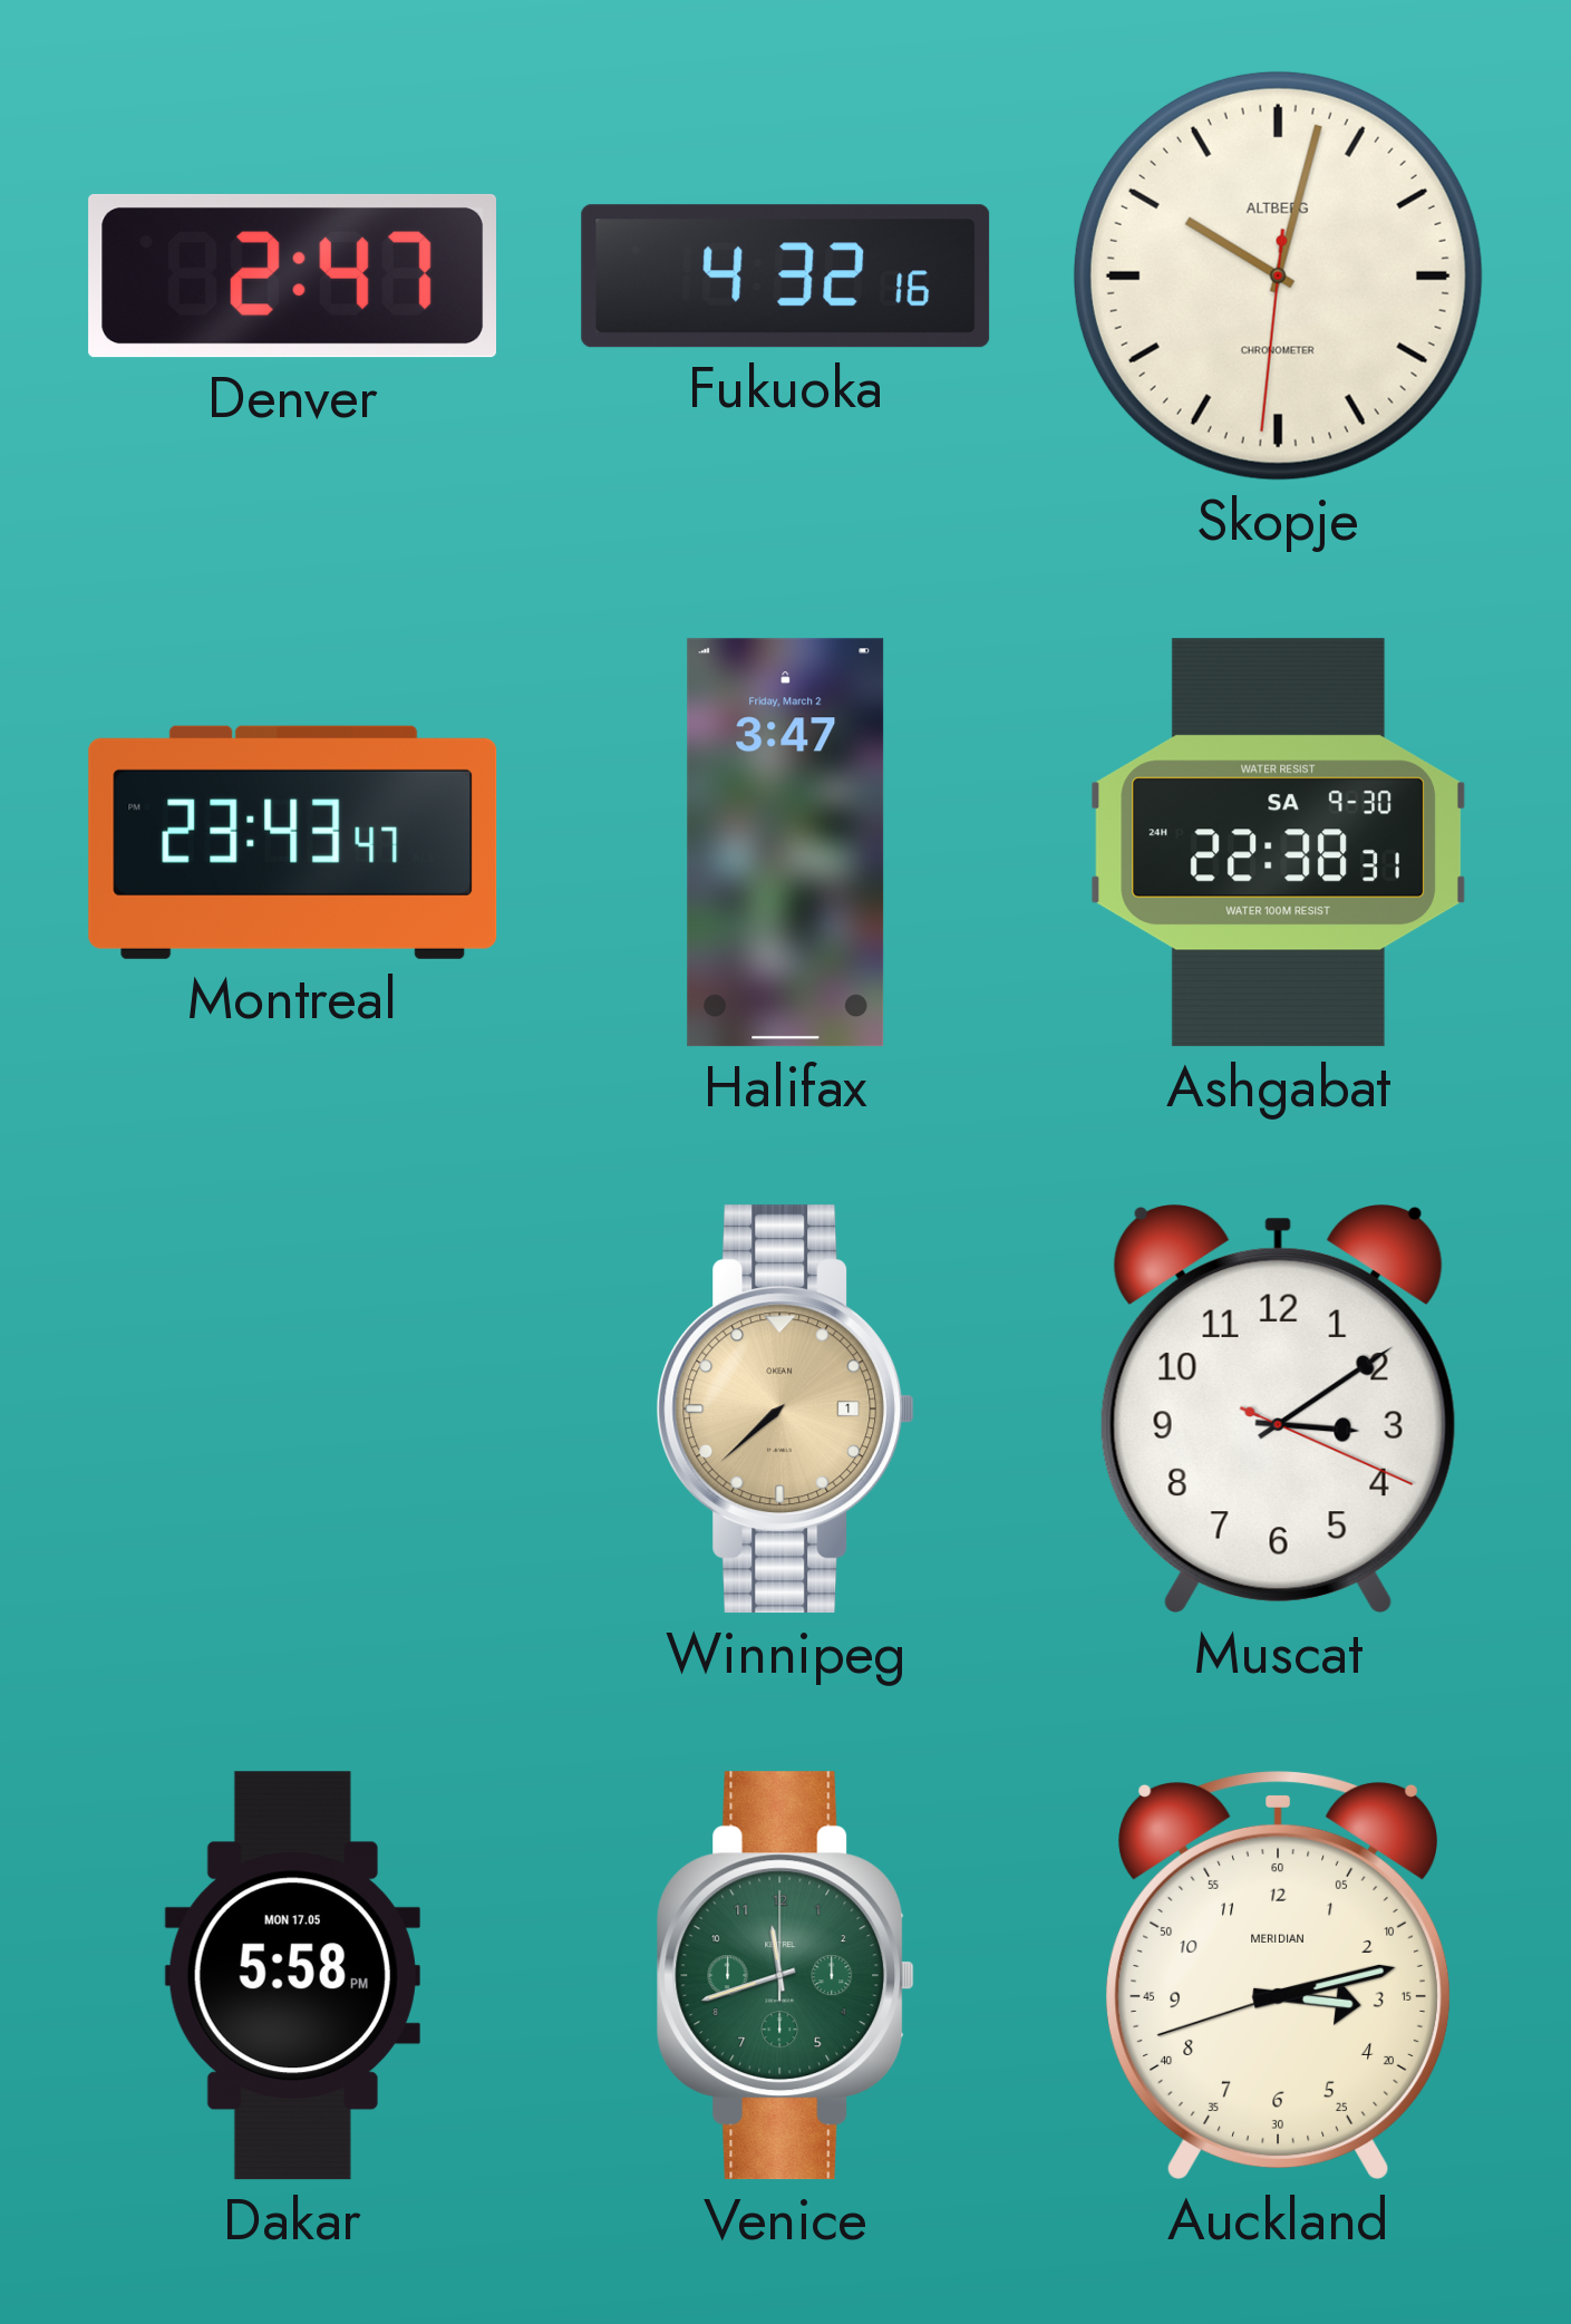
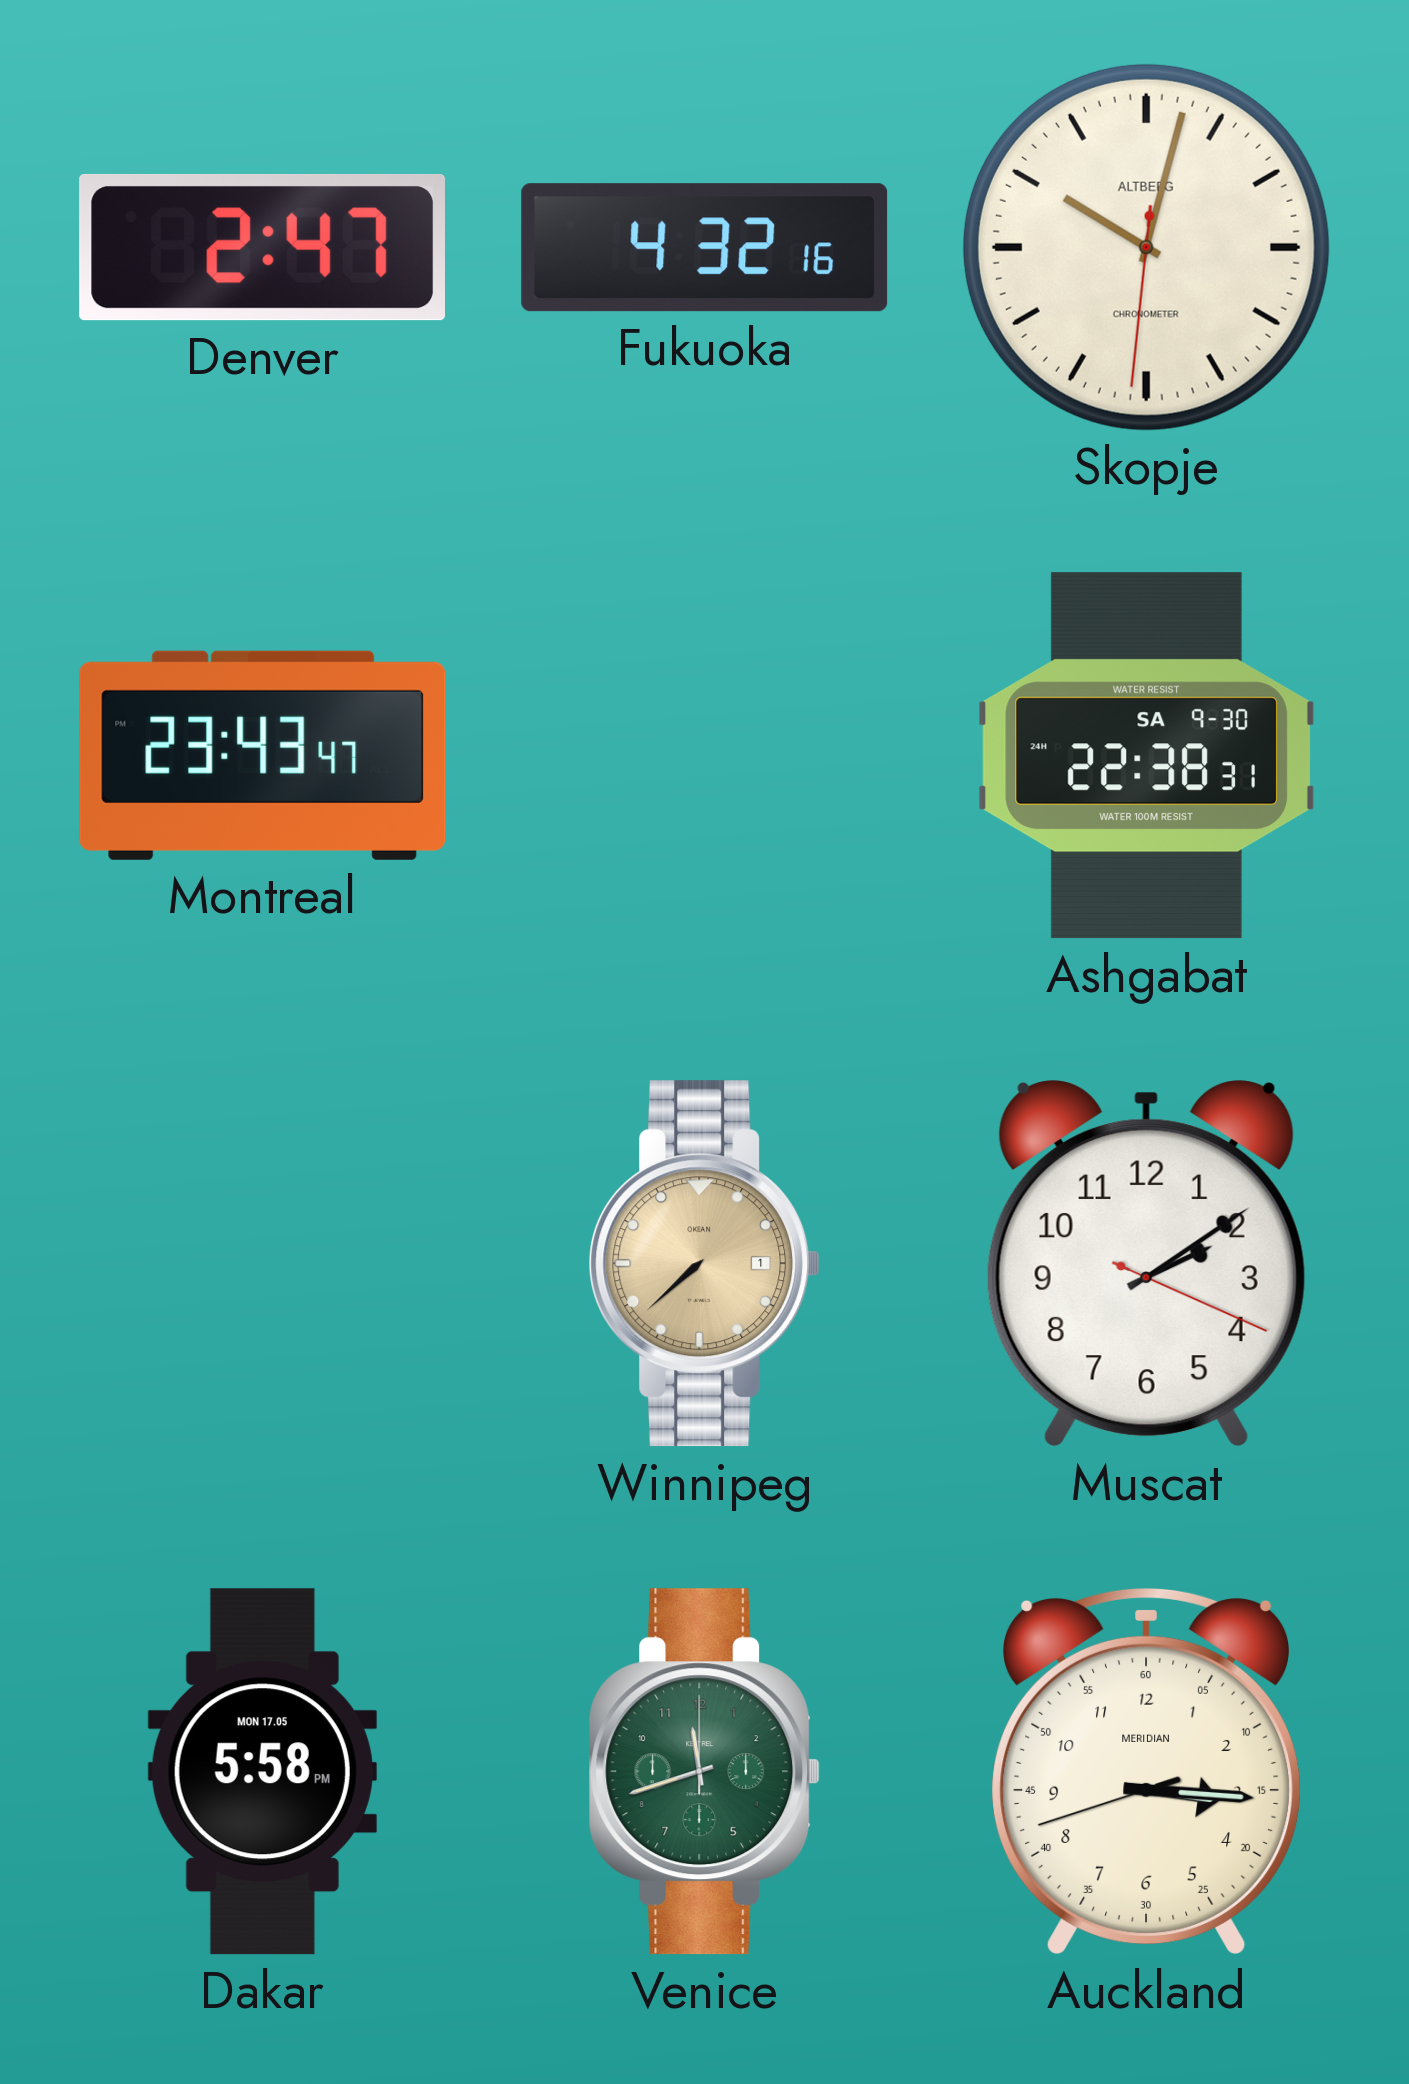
Halifax: 3:47 -> none (786, 843)
Muscat: 3:09 -> 2:09 (1146, 1264)
Auckland: 3:12 -> 3:15 (1147, 1771)
